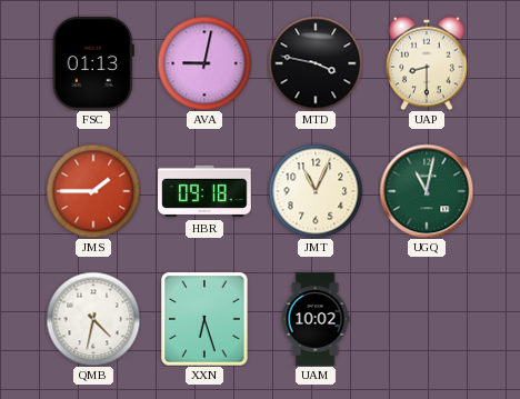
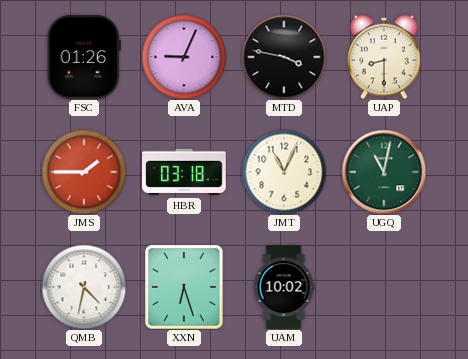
FSC: 01:13 -> 01:26 (84, 58)
AVA: 9:02 -> 9:04 (184, 57)
HBR: 09:18 -> 03:18 (184, 172)
